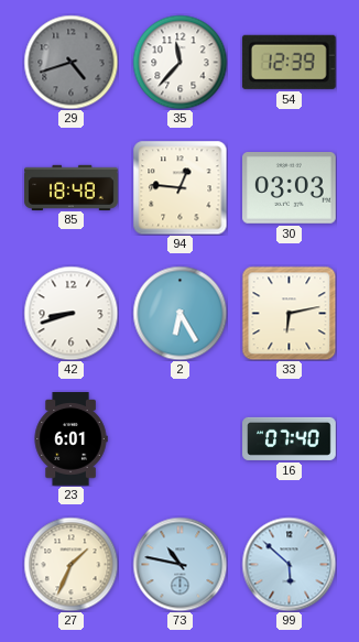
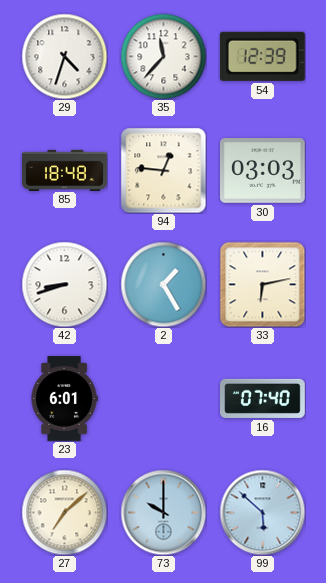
29: 4:42 -> 4:33 (64, 56)
29 dial: grey -> white (64, 56)
2: 6:25 -> 1:25 (163, 284)
27: 1:34 -> 7:08 (64, 512)
73: 10:47 -> 10:00 (163, 512)
